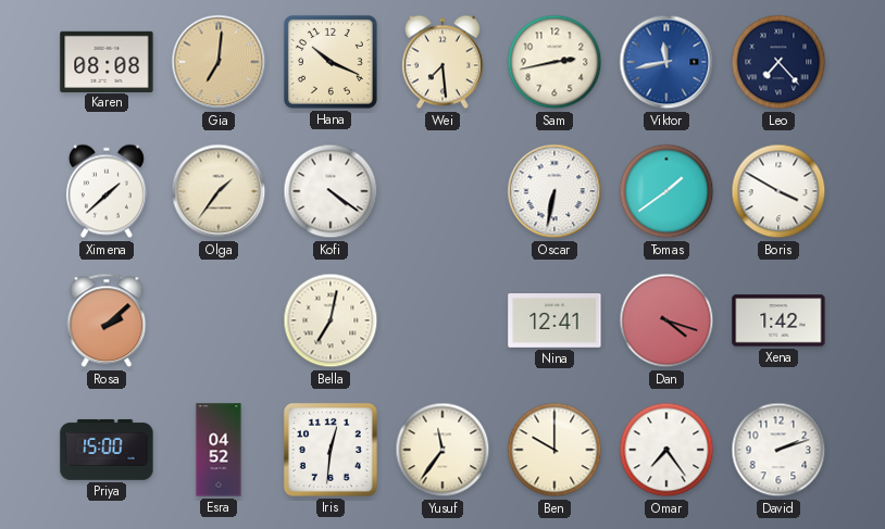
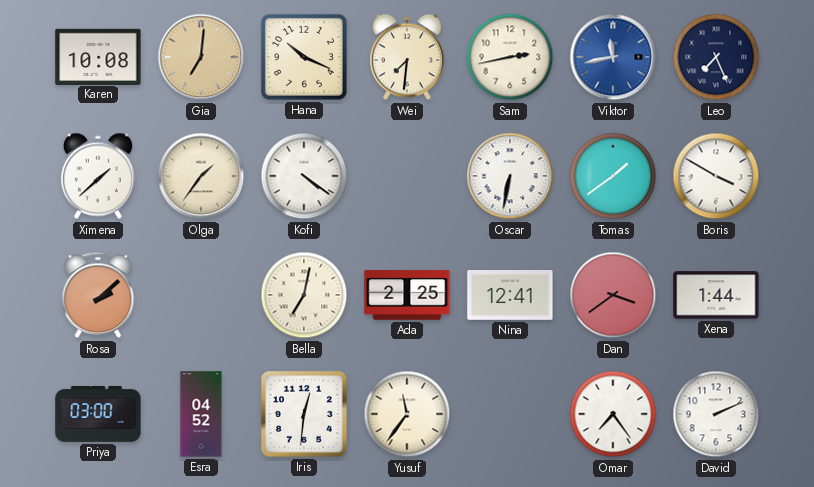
Karen: 08:08 -> 10:08 (98, 56)
Wei: 7:29 -> 7:31 (407, 57)
Leo: 7:23 -> 7:26 (716, 57)
Ada: none -> 2:25 (407, 295)
Dan: 4:18 -> 3:39 (613, 295)
Xena: 1:42 -> 1:44 (716, 295)
Priya: 15:00 -> 03:00 (98, 414)
Ben: 10:00 -> none (554, 450)
David: 2:12 -> 2:11 (716, 414)
